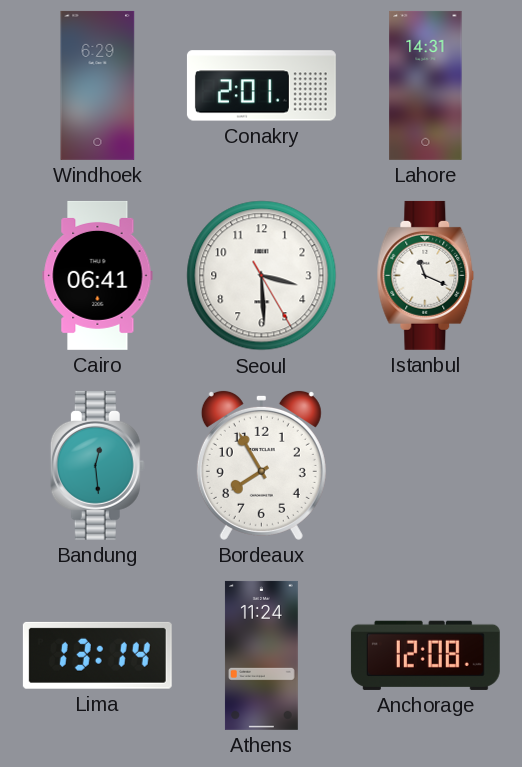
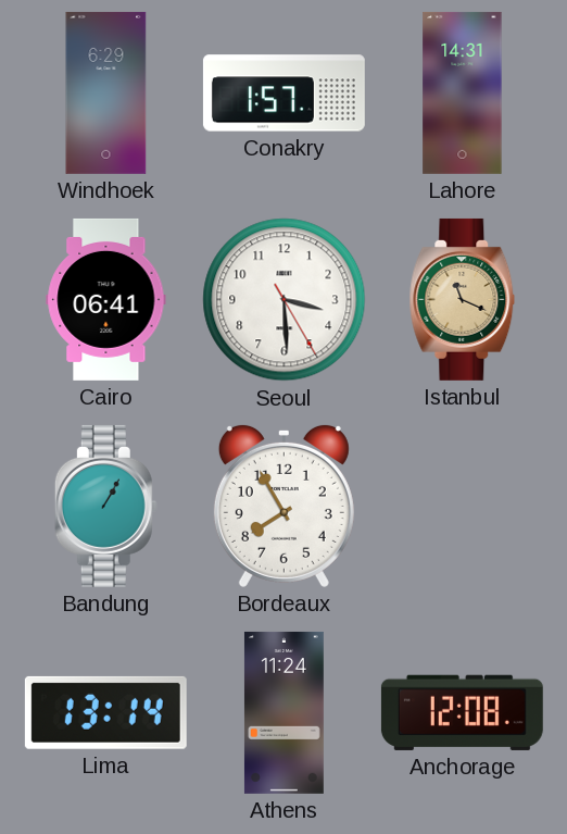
Conakry: 2:01 -> 1:57 (283, 94)
Istanbul dial: white -> champagne (463, 299)
Bandung: 12:29 -> 1:05 (105, 506)
